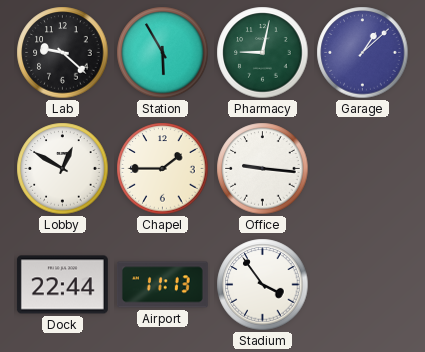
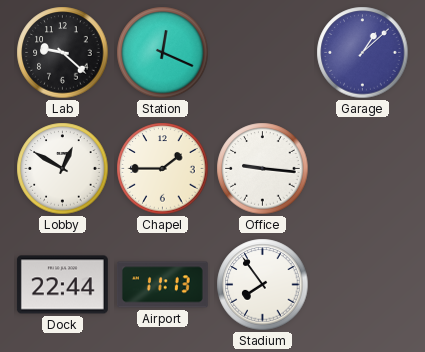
Station: 5:55 -> 12:19 (163, 53)
Pharmacy: 9:02 -> none (263, 53)
Stadium: 3:54 -> 7:54 (263, 285)
